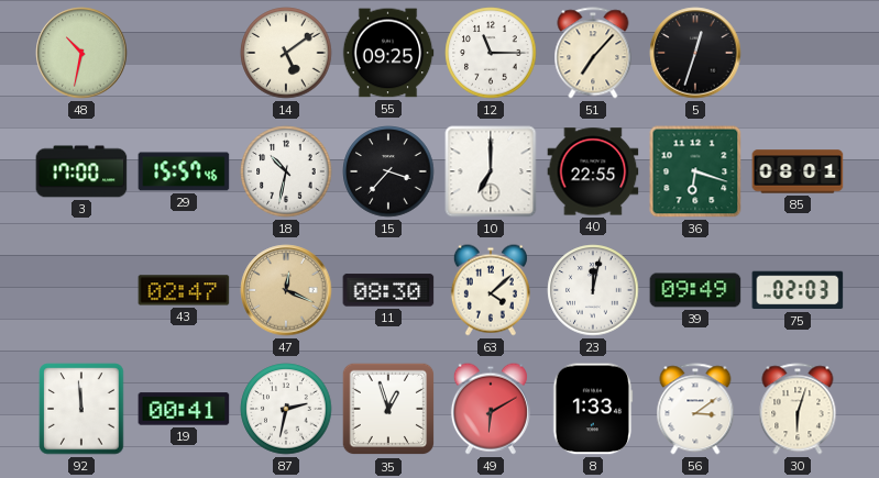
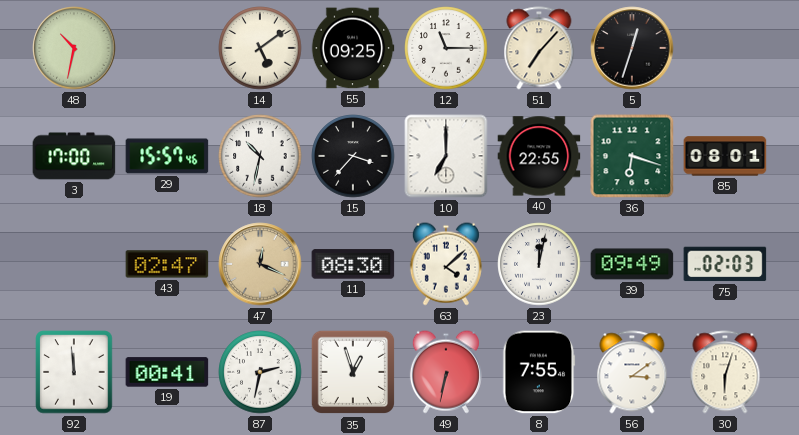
49: 6:10 -> 6:32 (446, 372)
8: 1:33 -> 7:55 (539, 372)
